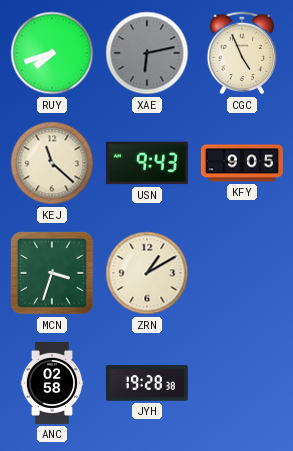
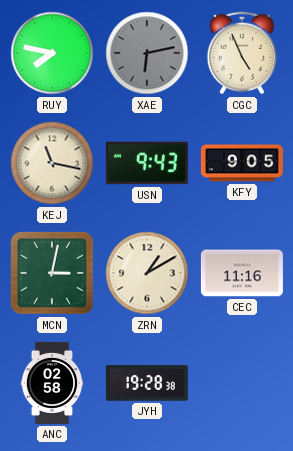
RUY: 7:42 -> 7:47 (52, 53)
KEJ: 11:22 -> 11:17 (52, 163)
MCN: 3:33 -> 3:02 (52, 273)
CEC: none -> 11:16 (242, 273)
